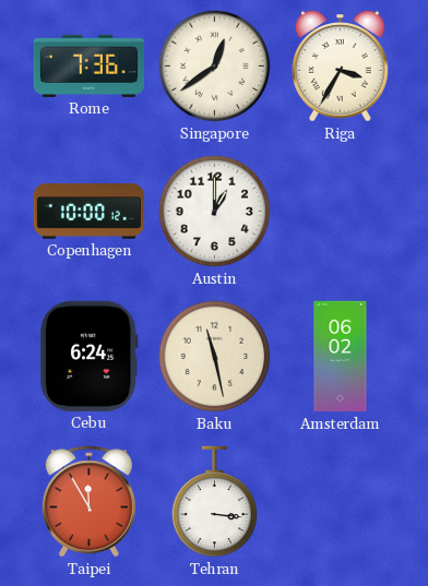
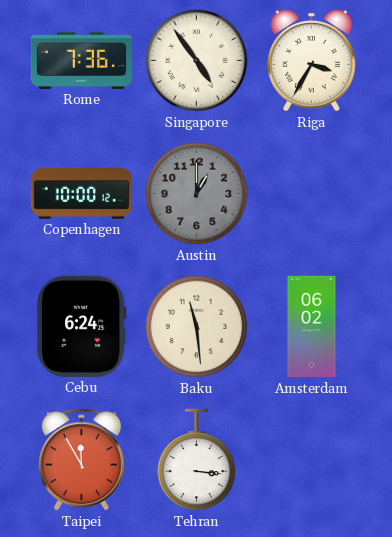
Singapore: 12:39 -> 4:54 (197, 61)
Austin dial: white -> grey (197, 194)
Baku: 11:28 -> 11:29 (197, 327)
